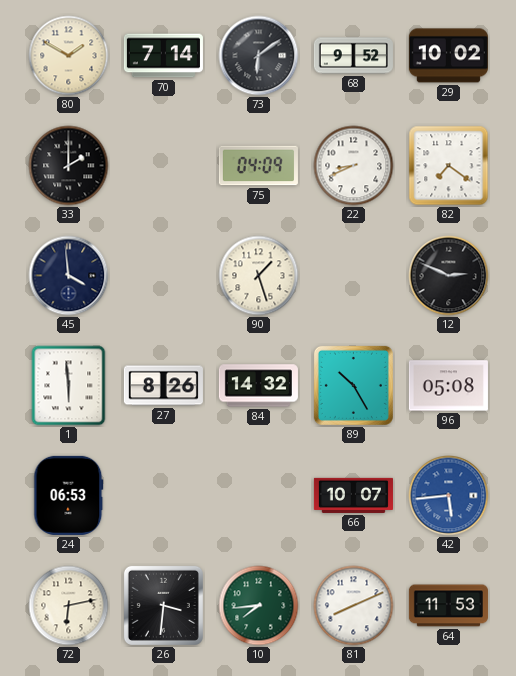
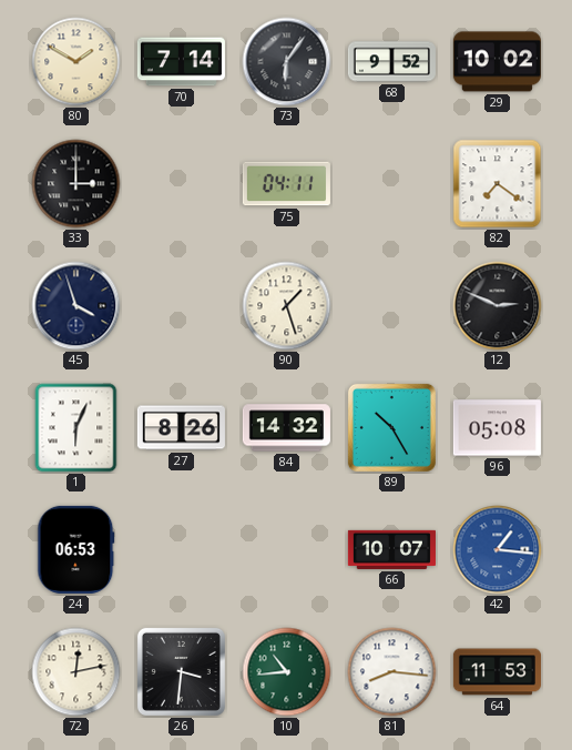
73: 6:09 -> 6:06 (287, 62)
33: 2:00 -> 3:00 (76, 184)
75: 04:09 -> 04:11 (286, 184)
22: 8:41 -> none (354, 166)
45: 3:59 -> 3:57 (76, 306)
1: 5:59 -> 6:04 (76, 428)
42: 5:44 -> 1:16 (498, 550)
72: 6:13 -> 12:13 (76, 672)
10: 7:44 -> 10:44 (287, 672)
81: 8:11 -> 8:16 (392, 672)
